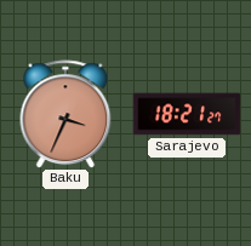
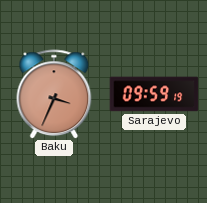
Sarajevo: 18:21 -> 09:59 (154, 94)
